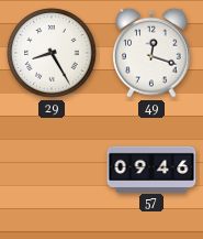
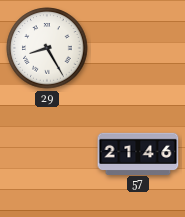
49: 12:18 -> none (151, 53)
57: 09:46 -> 21:46 (138, 153)
